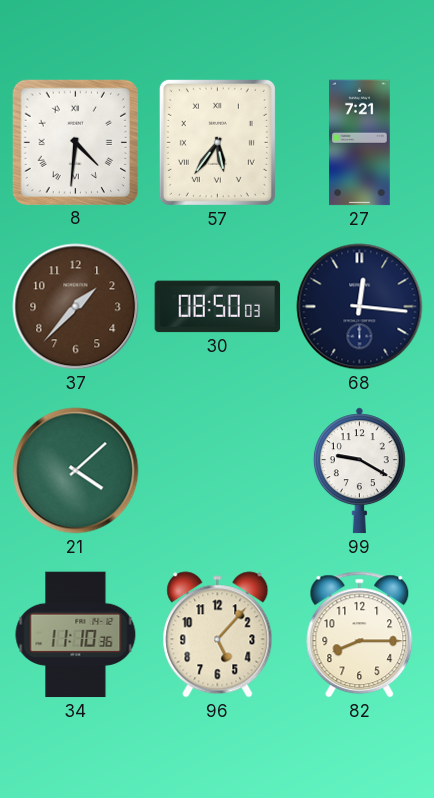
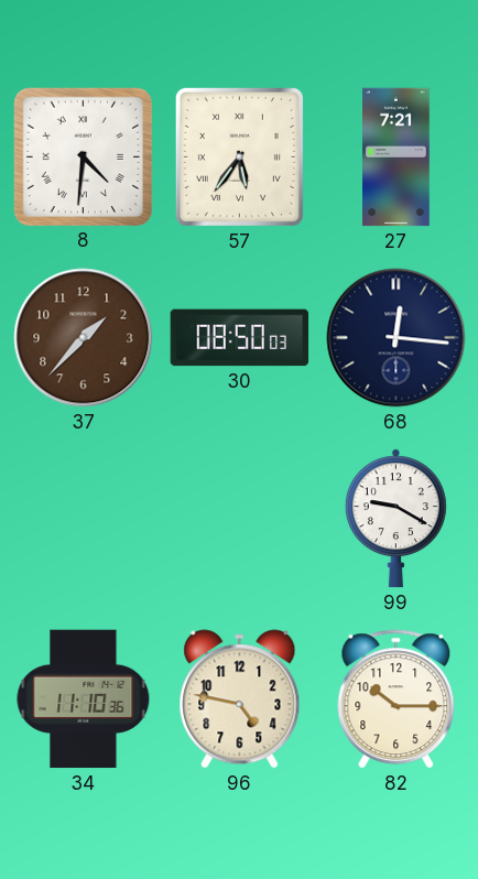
21: 4:08 -> none (76, 471)
96: 5:07 -> 4:47 (240, 699)
82: 8:15 -> 10:15 (396, 699)
